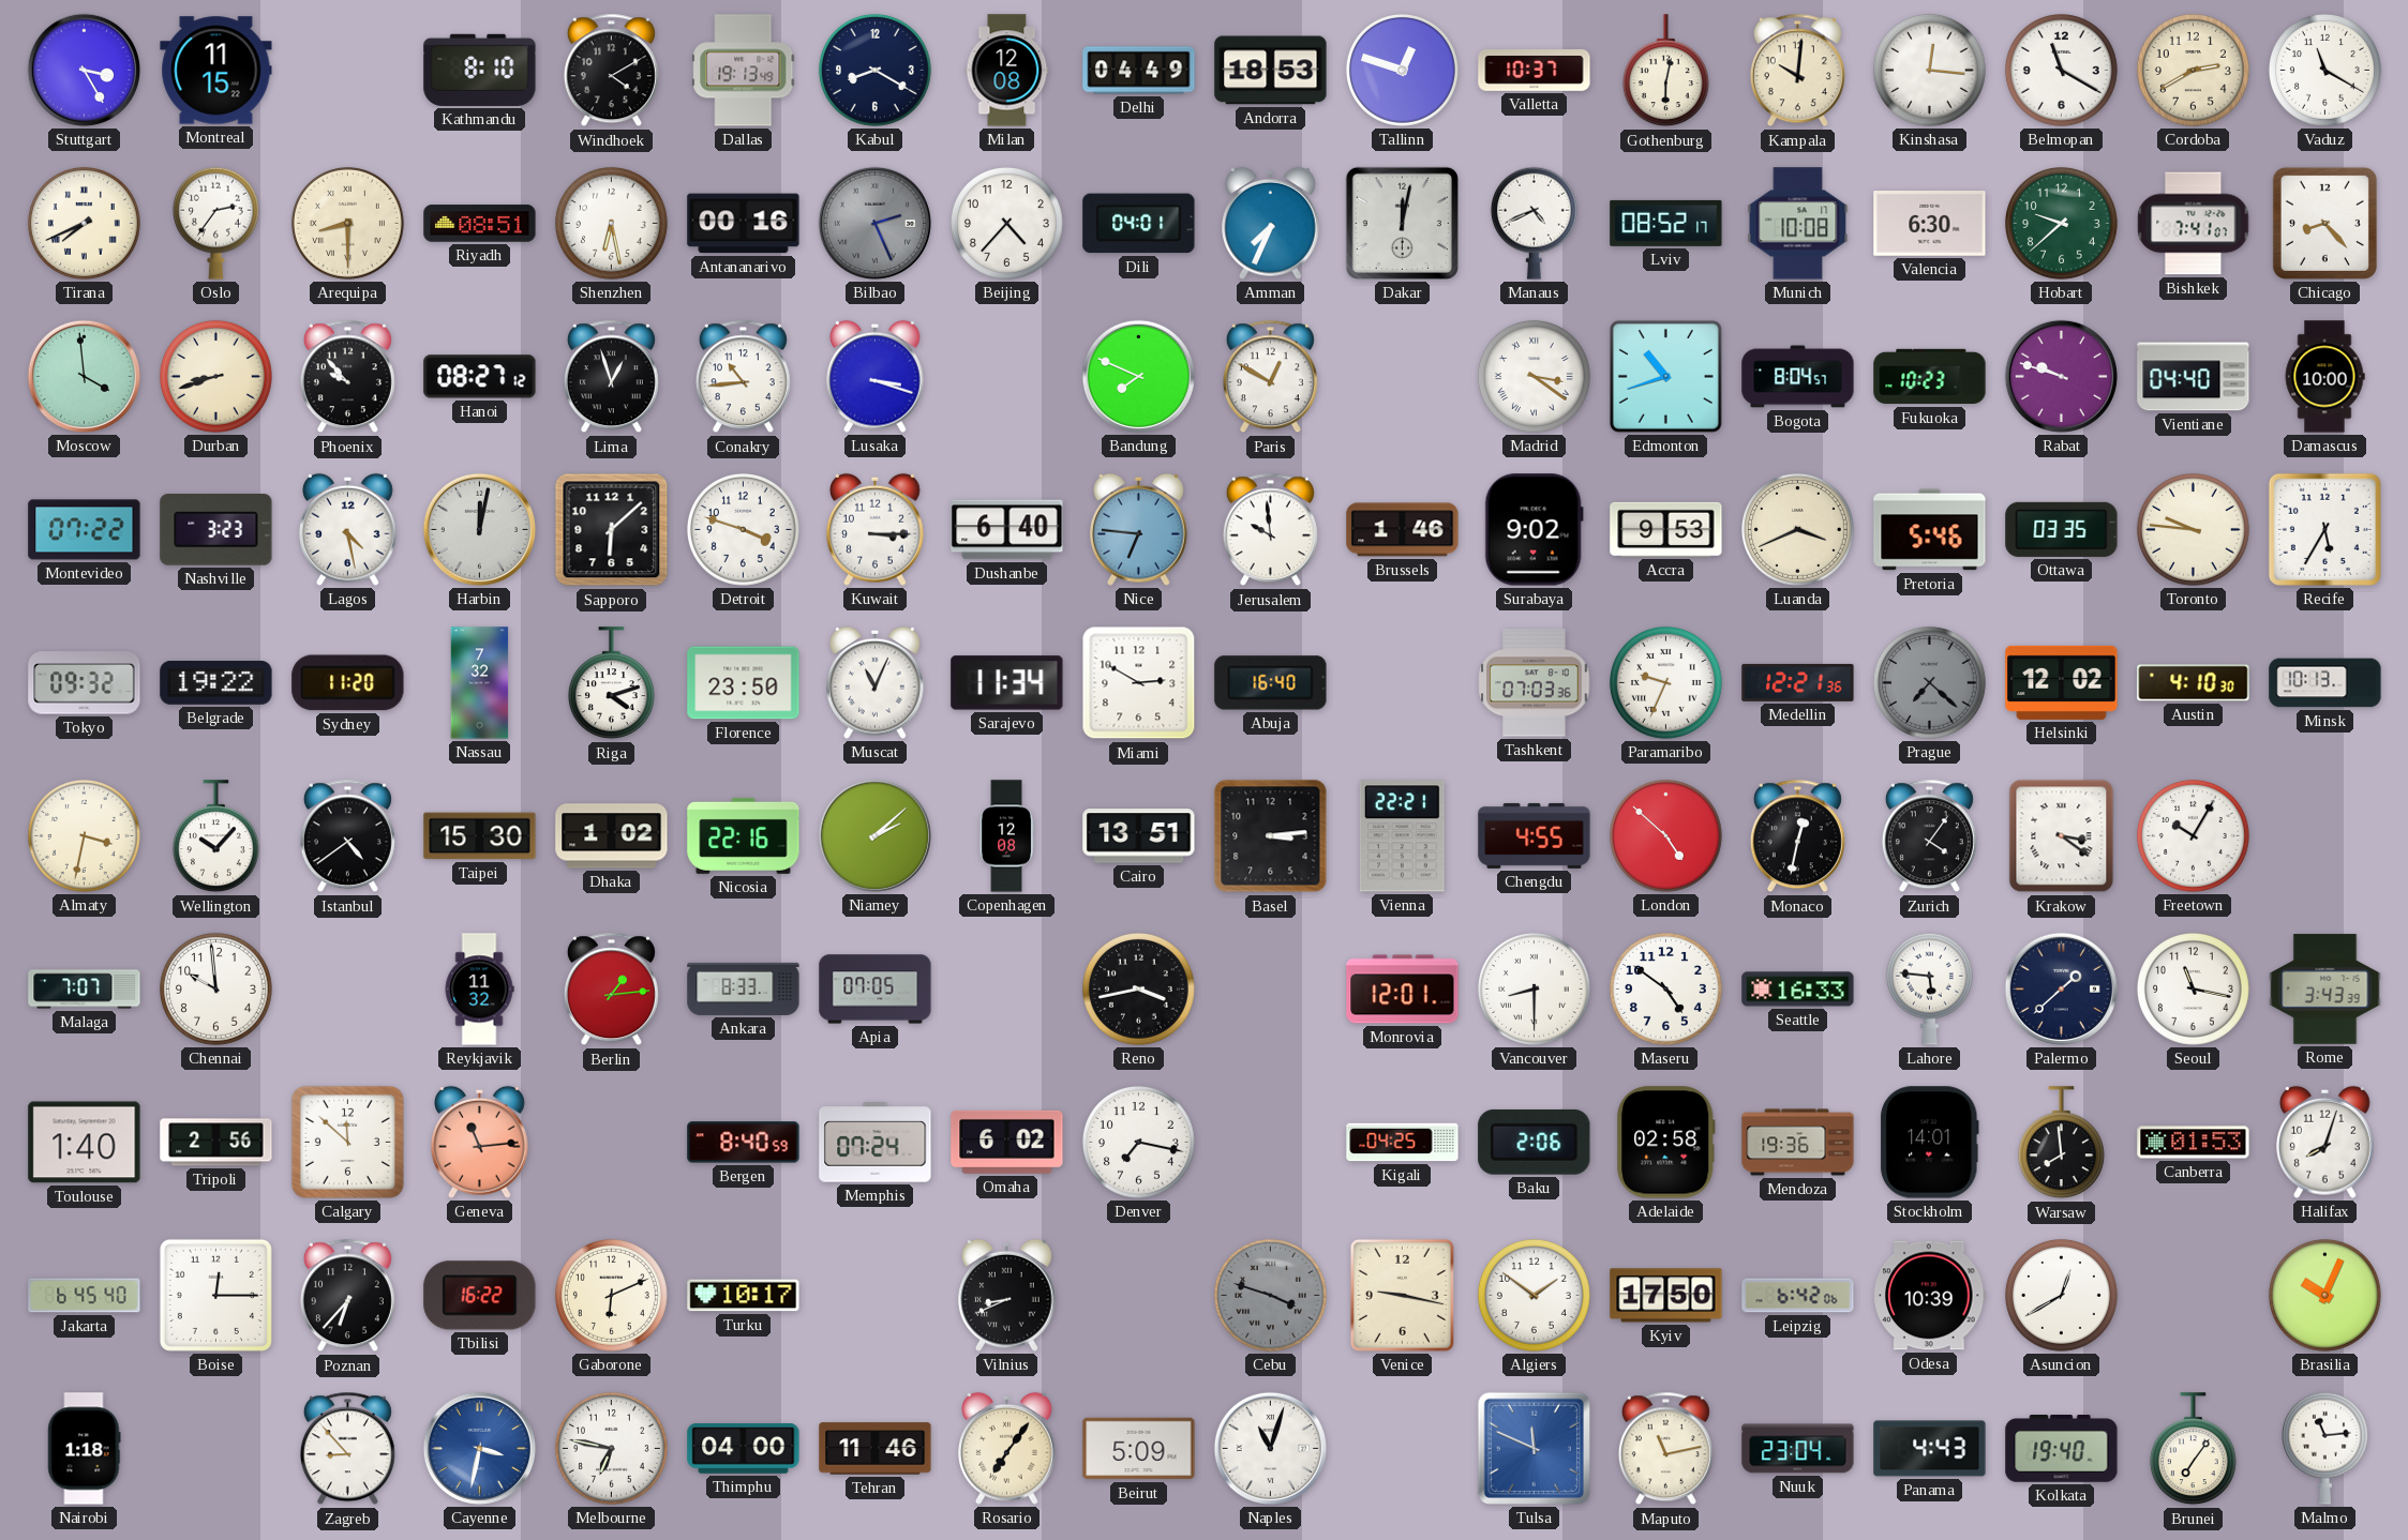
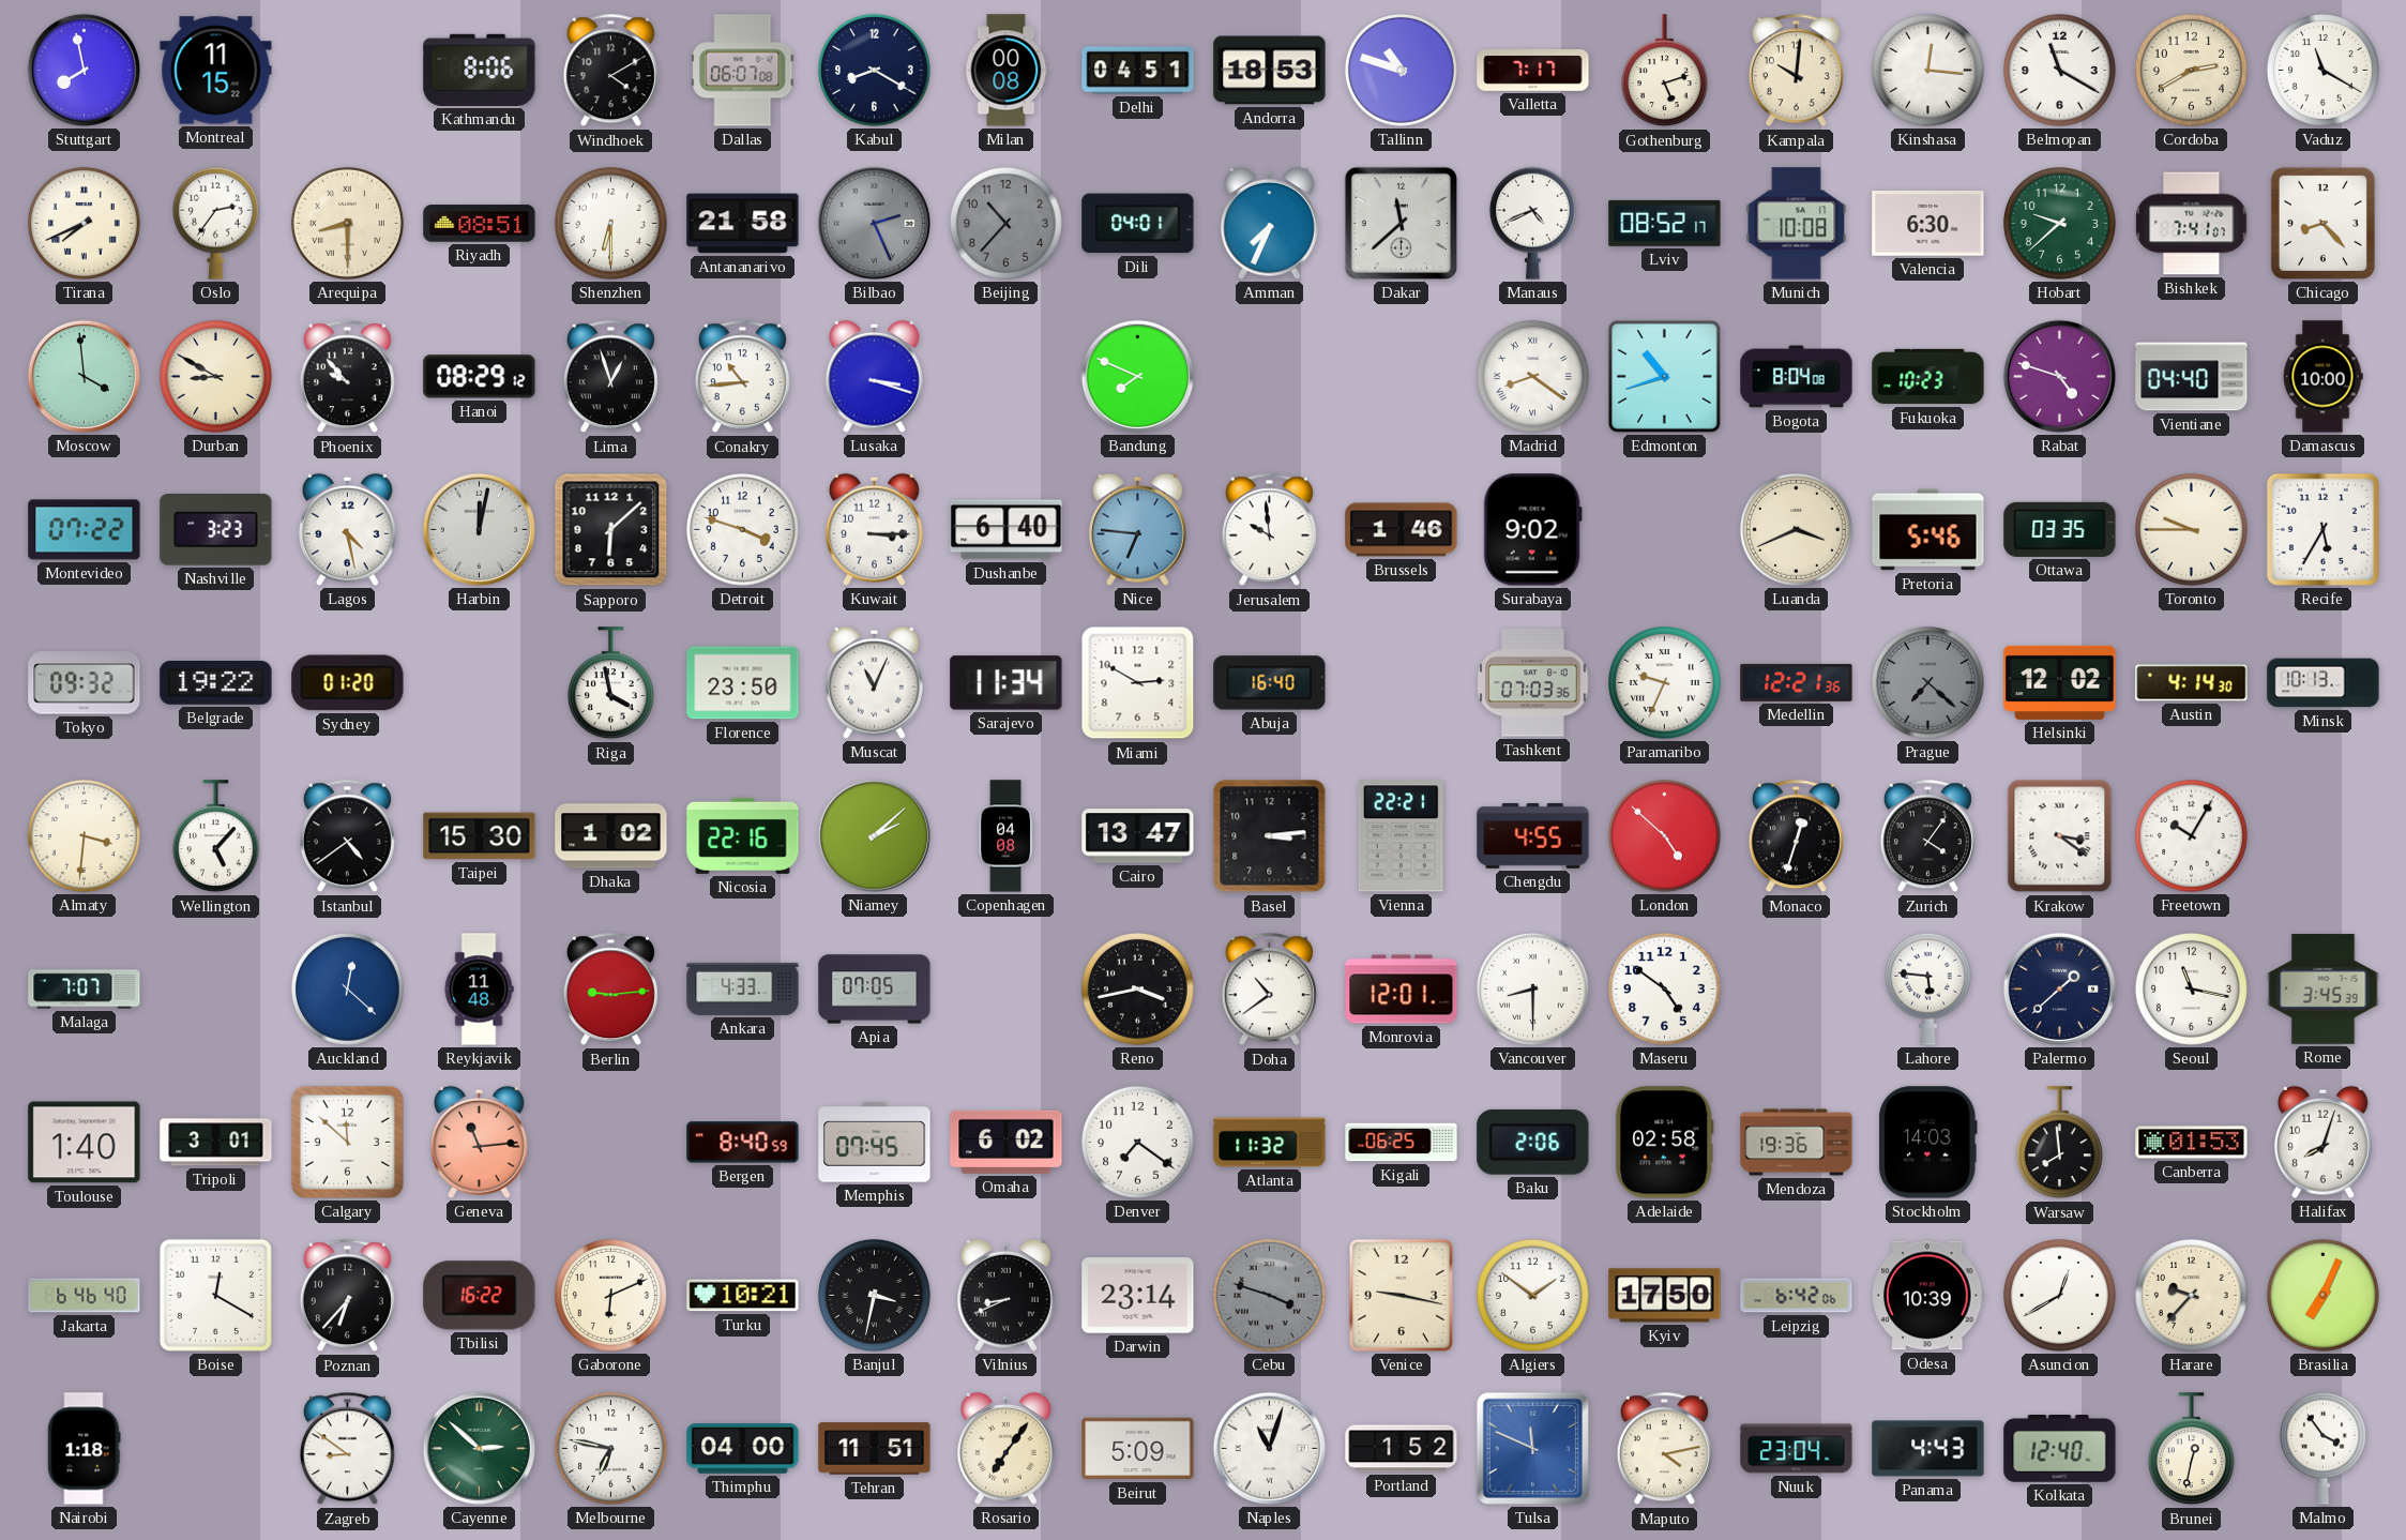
Stuttgart: 3:25 -> 7:58 (84, 70)
Kathmandu: 8:10 -> 8:06 (480, 70)
Dallas: 19:13 -> 06:07 (743, 71)
Milan: 12:08 -> 00:08 (1007, 71)
Delhi: 04:49 -> 04:51 (1138, 71)
Tallinn: 12:48 -> 10:48 (1401, 70)
Valletta: 10:37 -> 7:17 (1533, 71)
Gothenburg: 6:02 -> 5:12 (1664, 71)
Shenzhen: 6:28 -> 6:30 (610, 223)
Antananarivo: 00:16 -> 21:58 (743, 224)
Beijing: 4:37 -> 10:37 (1005, 223)
Beijing dial: white -> grey (1005, 223)
Dakar: 12:02 -> 11:38 (1401, 223)
Durban: 8:42 -> 8:50 (215, 376)
Hanoi: 08:27 -> 08:29 (480, 377)
Paris: 12:50 -> none (1270, 377)
Madrid: 3:21 -> 8:21 (1532, 376)
Bogota: 8:04:57 -> 8:04:08 (1797, 377)
Rabat: 9:48 -> 4:48 (2059, 376)
Accra: 9:53 -> none (1666, 529)
Toronto: 9:46 -> 9:45 (2191, 529)
Sydney: 11:20 -> 01:20 (348, 683)
Nassau: 7:32 -> none (480, 683)
Riga: 4:12 -> 3:58 (610, 683)
Austin: 4:10 -> 4:14 (2192, 683)
Almaty: 3:32 -> 3:31 (84, 835)
Wellington: 10:07 -> 5:07 (215, 836)
Copenhagen: 12:08 -> 04:08 (1005, 836)
Cairo: 13:51 -> 13:47 (1138, 836)
Monaco: 12:32 -> 12:33 (1796, 836)
Chennai: 9:59 -> none (215, 988)
Auckland: none -> 12:22 (347, 988)
Reykjavik: 11:32 -> 11:48 (479, 990)
Berlin: 1:14 -> 9:14 (610, 990)
Ankara: 8:33 -> 4:33 (743, 988)
Doha: none -> 10:39 (1269, 990)
Seattle: 16:33 -> none (1798, 990)
Rome: 3:43 -> 3:45 (2324, 990)
Tripoli: 2:56 -> 3:01 (216, 1143)
Memphis: 07:24 -> 07:45 (875, 1143)
Denver: 7:17 -> 7:21 (1137, 1142)
Atlanta: none -> 11:32 (1270, 1143)
Kigali: 04:25 -> 06:25 (1402, 1143)
Stockholm: 14:01 -> 14:03 (1928, 1143)
Jakarta: 6:45 -> 6:46 (85, 1296)
Boise: 12:15 -> 12:20 (215, 1295)
Turku: 10:17 -> 10:21 (743, 1296)
Banjul: none -> 3:32 (874, 1295)
Darwin: none -> 23:14 (1138, 1296)
Harare: none -> 9:37 (2191, 1295)
Brasilia: 10:04 -> 7:04 (2322, 1295)
Zagreb: 8:53 -> 8:51 (347, 1449)
Cayenne: 3:32 -> 2:52 (479, 1448)
Cayenne dial: blue -> green (479, 1448)
Tehran: 11:46 -> 11:51 (875, 1449)
Portland: none -> 1:52 (1402, 1449)
Maputo: 11:13 -> 4:13 (1664, 1449)
Kolkata: 19:40 -> 12:40 (2060, 1449)
Brunei: 7:06 -> 12:32 (2191, 1449)
Malmo: 11:14 -> 3:54 (2322, 1448)
